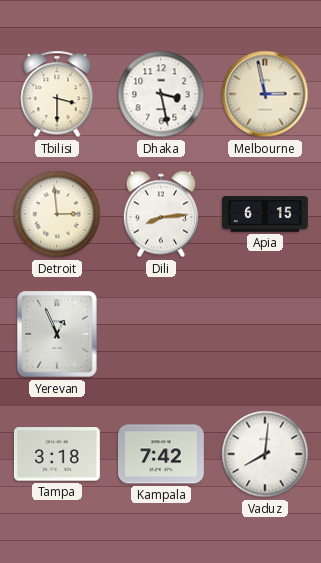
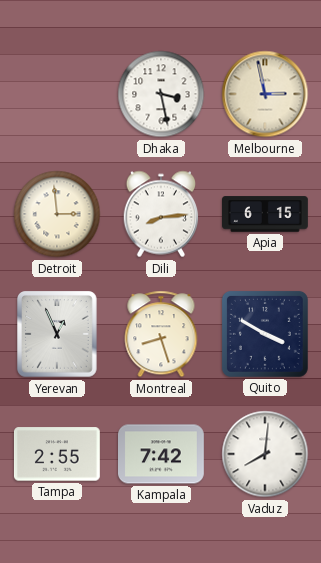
Tbilisi: 3:30 -> none (57, 94)
Montreal: none -> 8:27 (161, 334)
Quito: none -> 3:50 (265, 334)
Tampa: 3:18 -> 2:55 (57, 454)
